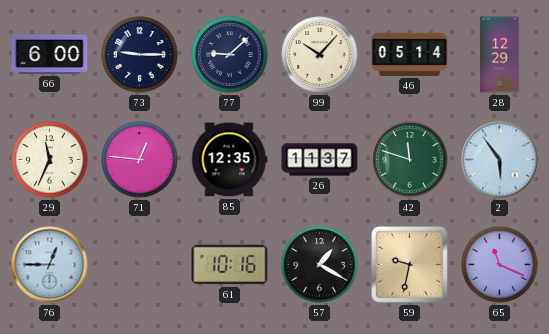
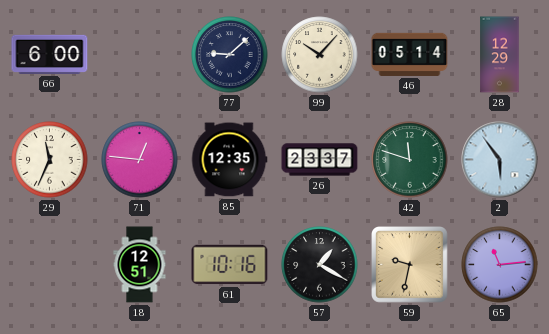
73: 9:15 -> none (140, 55)
26: 11:37 -> 23:37 (320, 160)
76: 12:45 -> none (50, 265)
18: none -> 12:51 (140, 265)
65: 11:19 -> 11:14 (500, 265)
